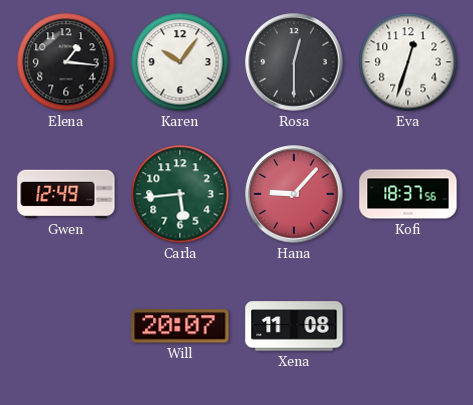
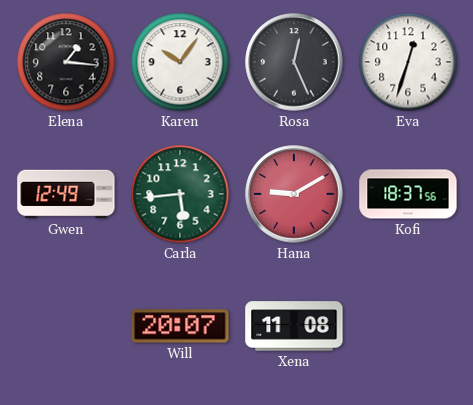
Rosa: 12:30 -> 12:26 (294, 62)
Hana: 9:07 -> 9:10 (294, 194)
